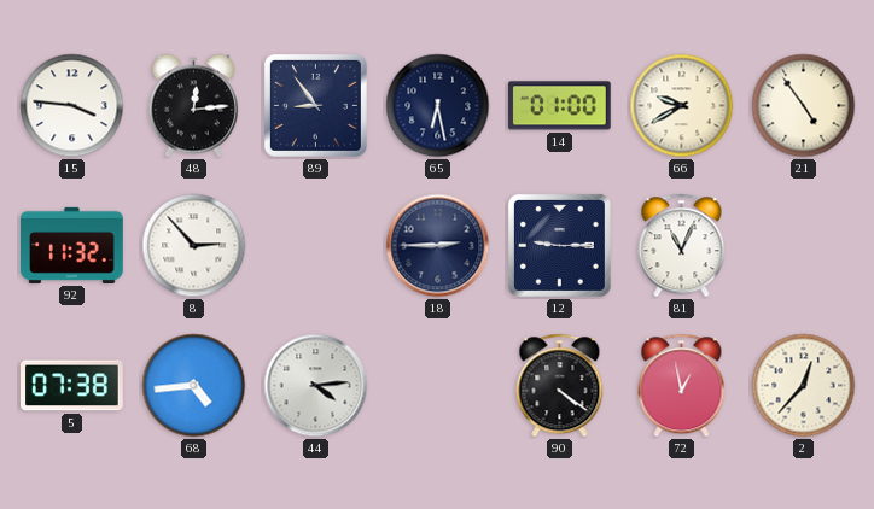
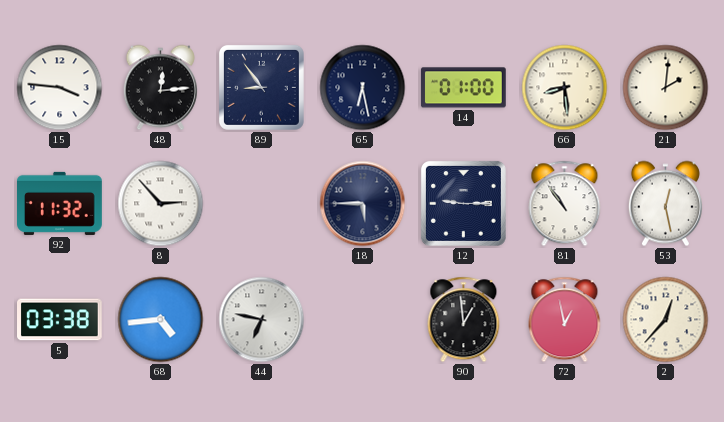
66: 9:40 -> 8:29 (565, 88)
21: 4:54 -> 2:01 (666, 88)
18: 2:45 -> 5:45 (363, 204)
81: 11:04 -> 10:54 (565, 204)
53: none -> 12:28 (665, 204)
5: 07:38 -> 03:38 (60, 320)
44: 4:14 -> 6:47 (262, 320)
90: 4:21 -> 12:59 (464, 320)
